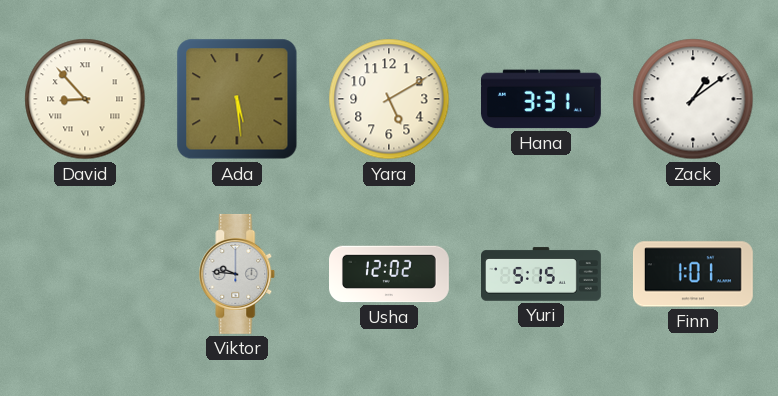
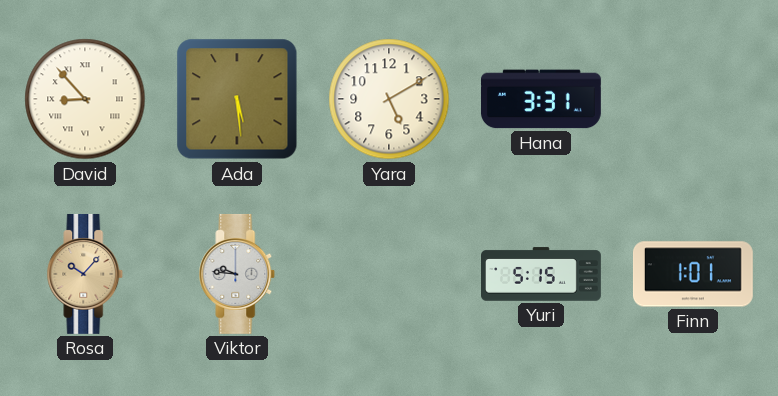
Zack: 1:09 -> none (693, 99)
Rosa: none -> 10:07 (85, 274)
Usha: 12:02 -> none (390, 274)
